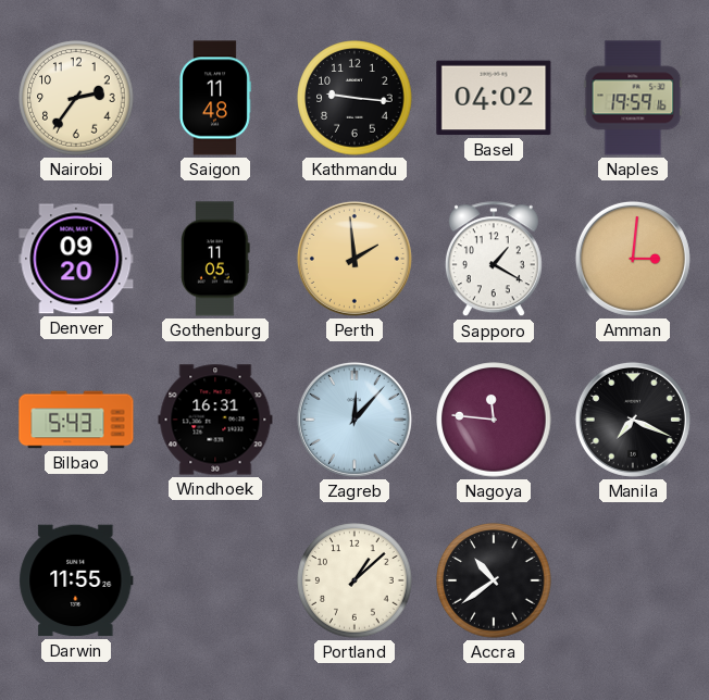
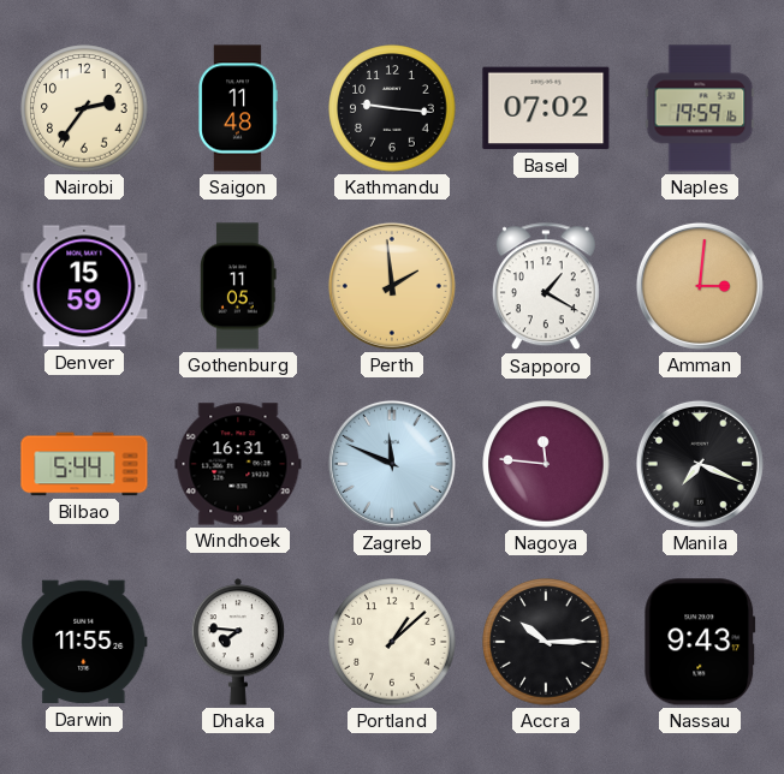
Basel: 04:02 -> 07:02 (546, 108)
Denver: 09:20 -> 15:59 (84, 286)
Bilbao: 5:43 -> 5:44 (84, 464)
Zagreb: 12:07 -> 11:49 (392, 464)
Dhaka: none -> 7:46 (238, 642)
Accra: 10:39 -> 10:15 (546, 642)
Nassau: none -> 9:43 (700, 642)
